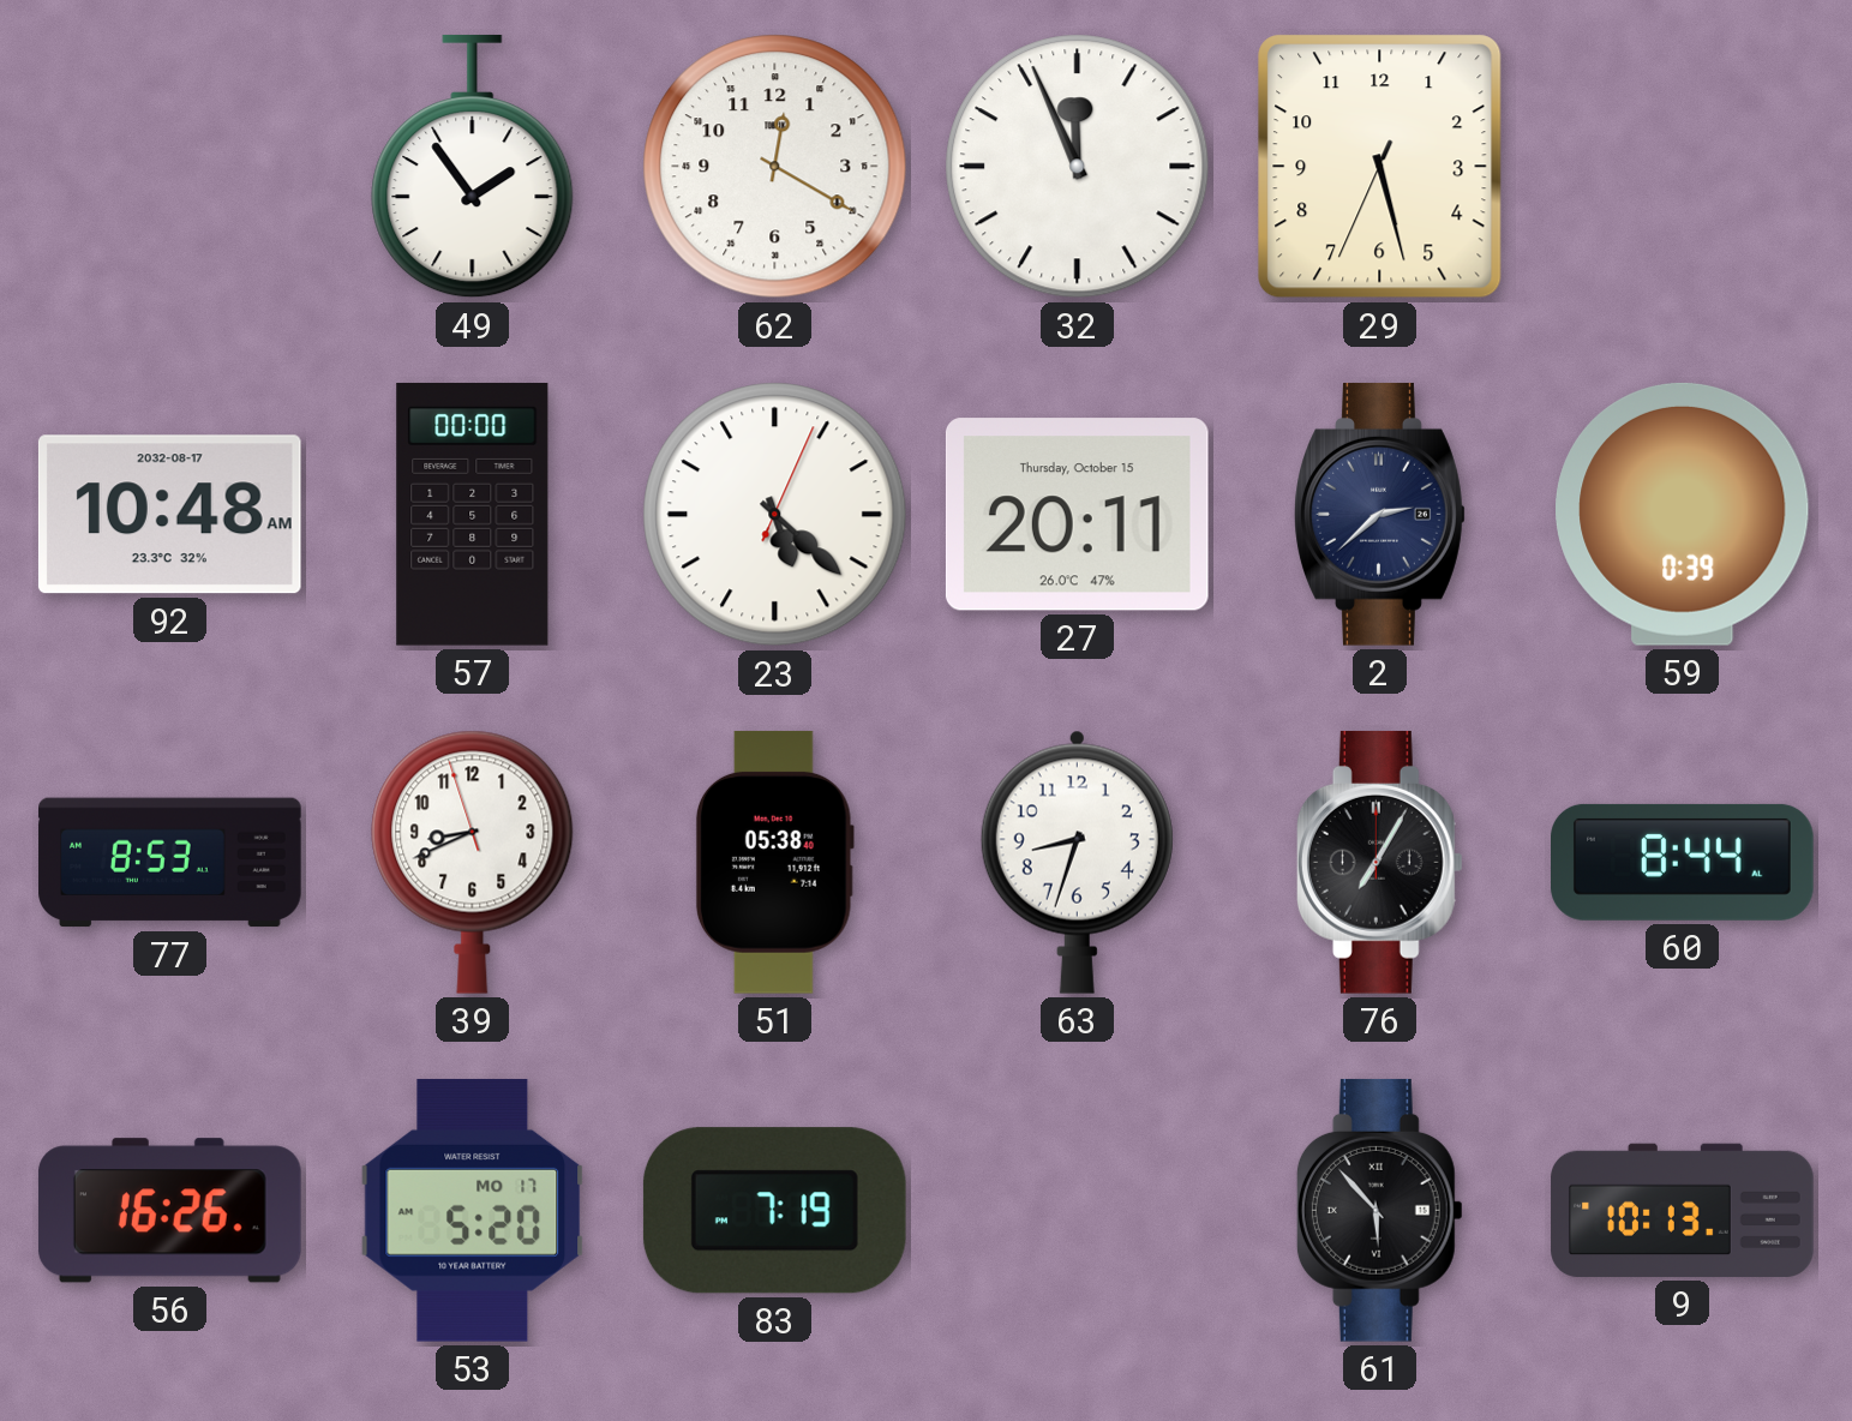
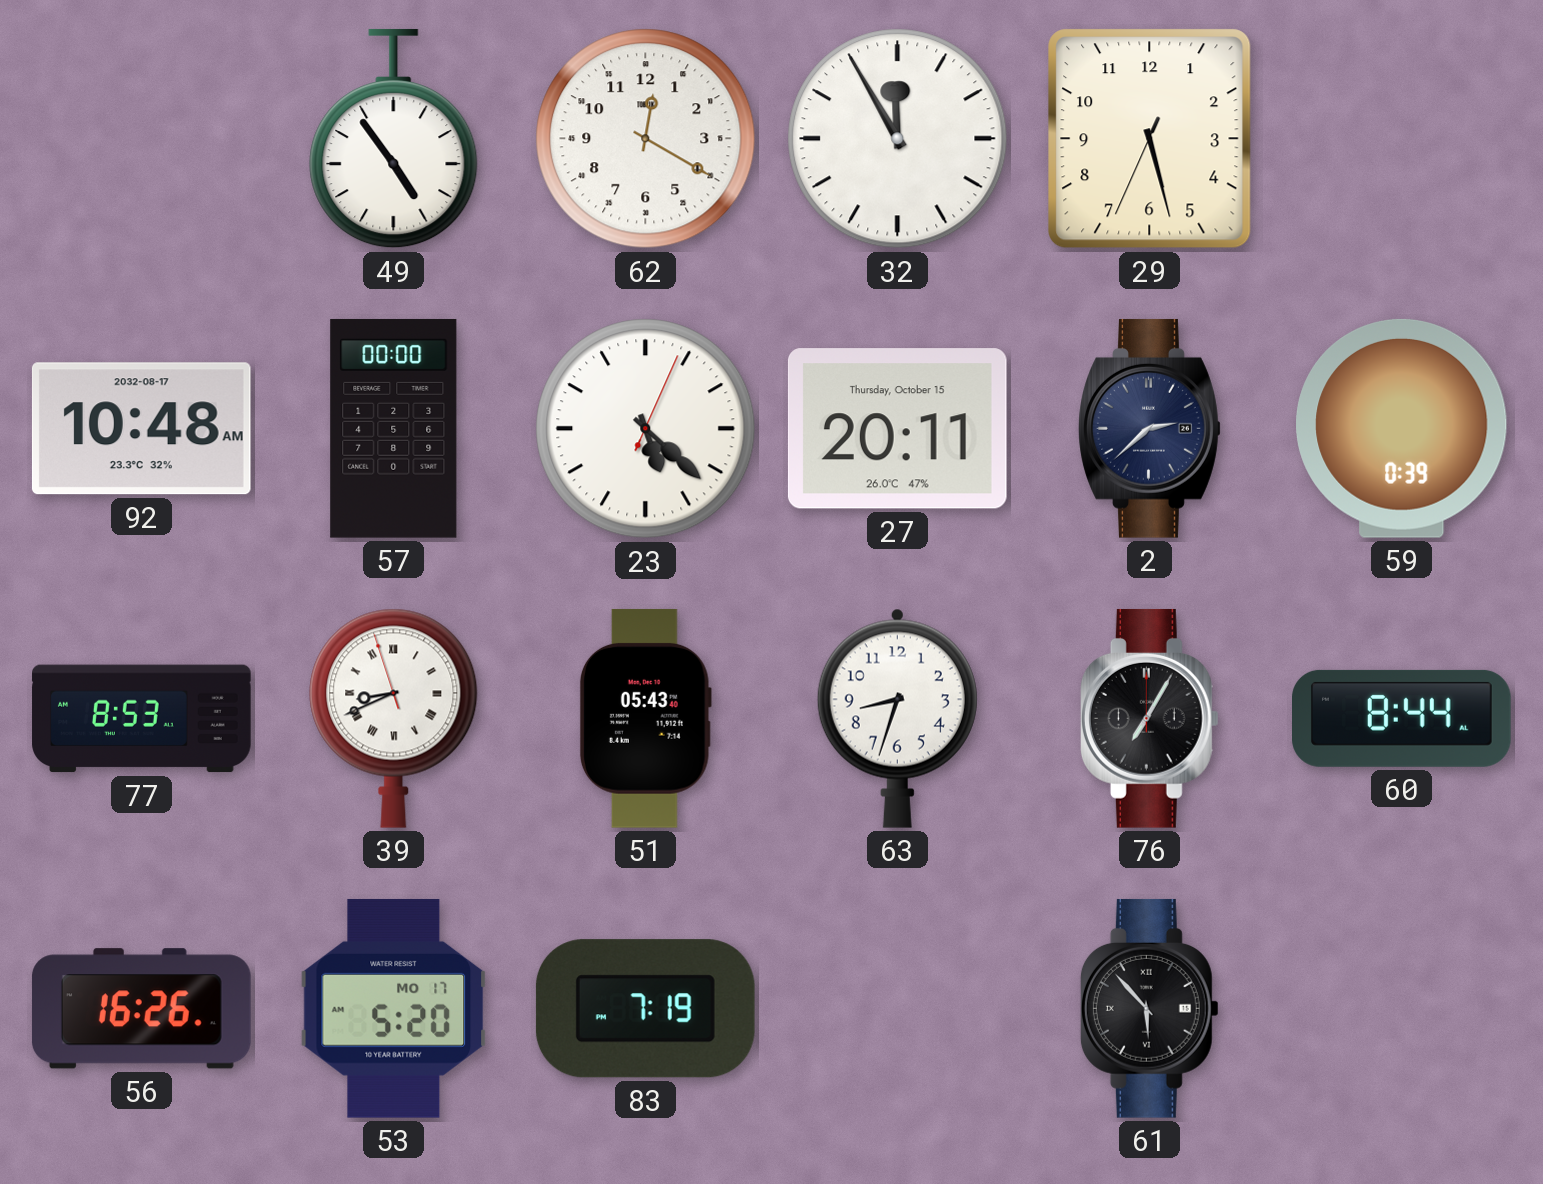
49: 1:54 -> 4:54 (394, 139)
32: 11:56 -> 11:55 (898, 139)
39 numerals: Arabic -> Roman (394, 718)
51: 05:38 -> 05:43 (645, 718)
9: 10:13 -> none (1683, 1210)
